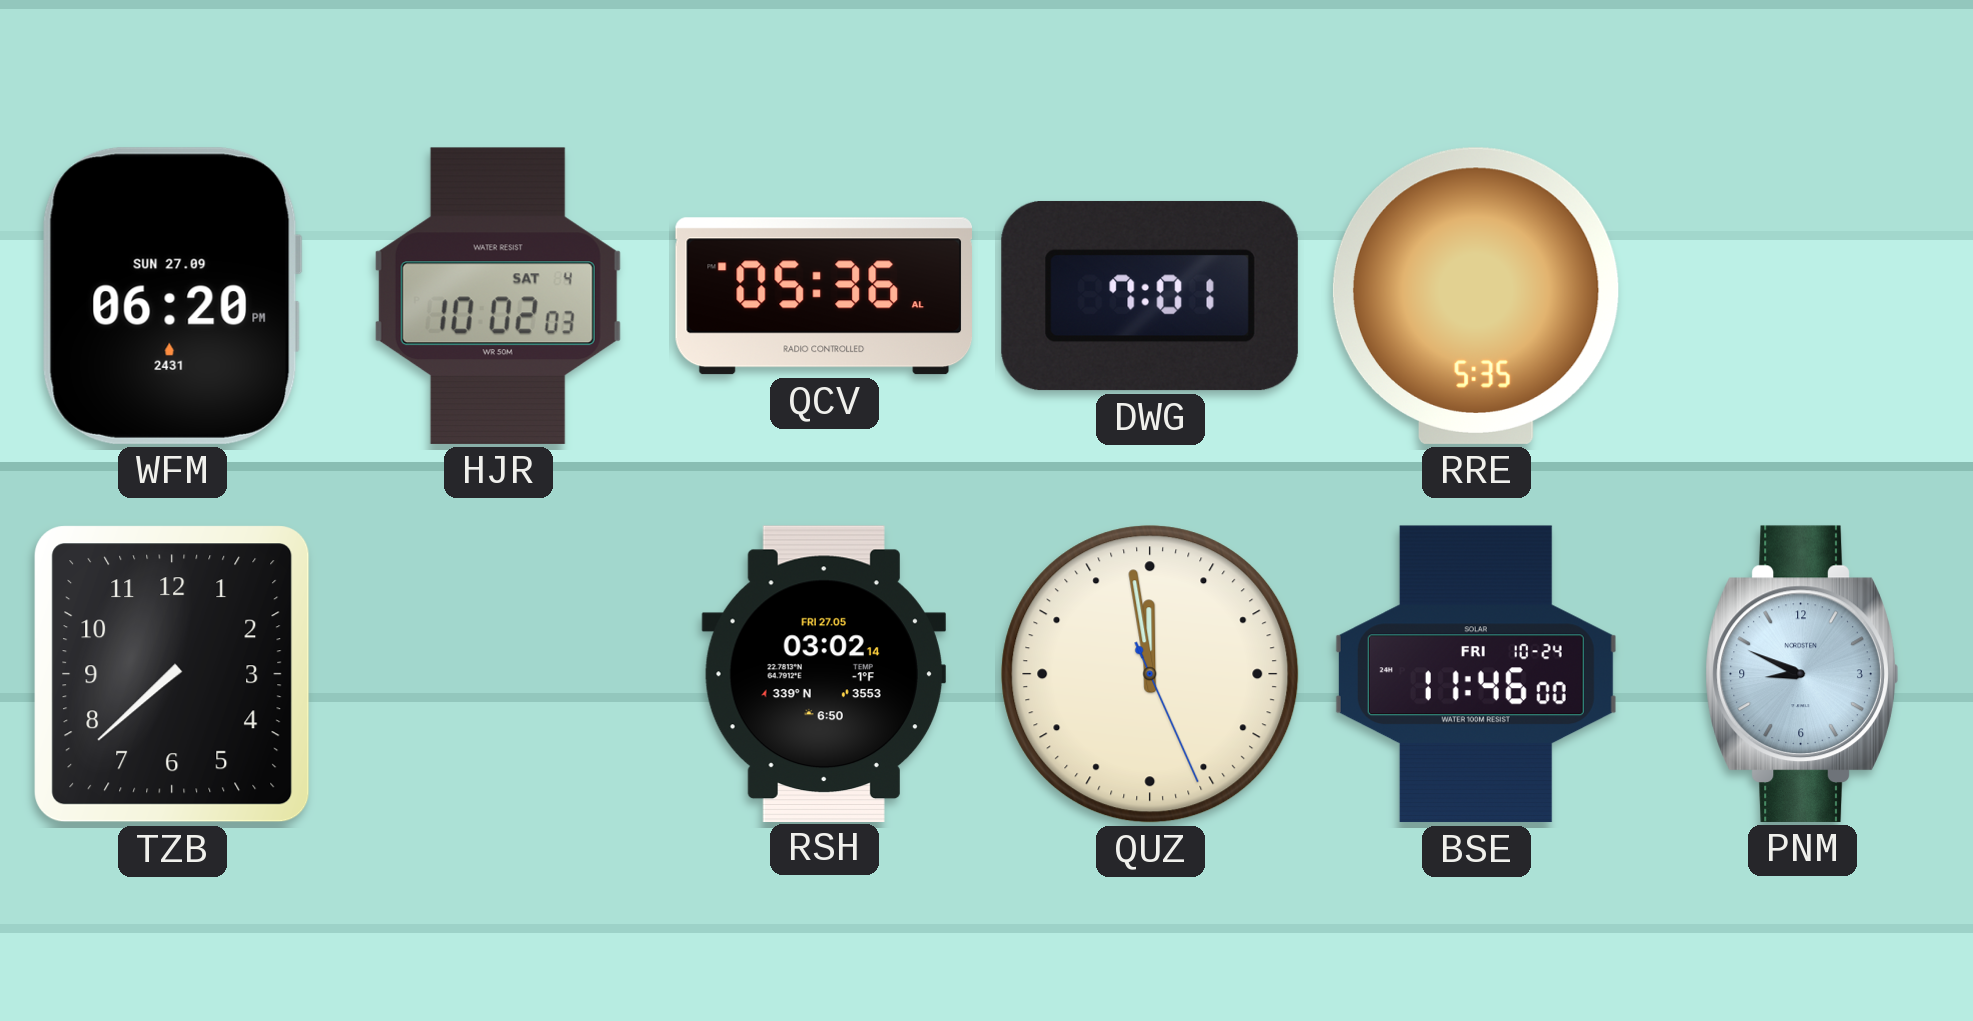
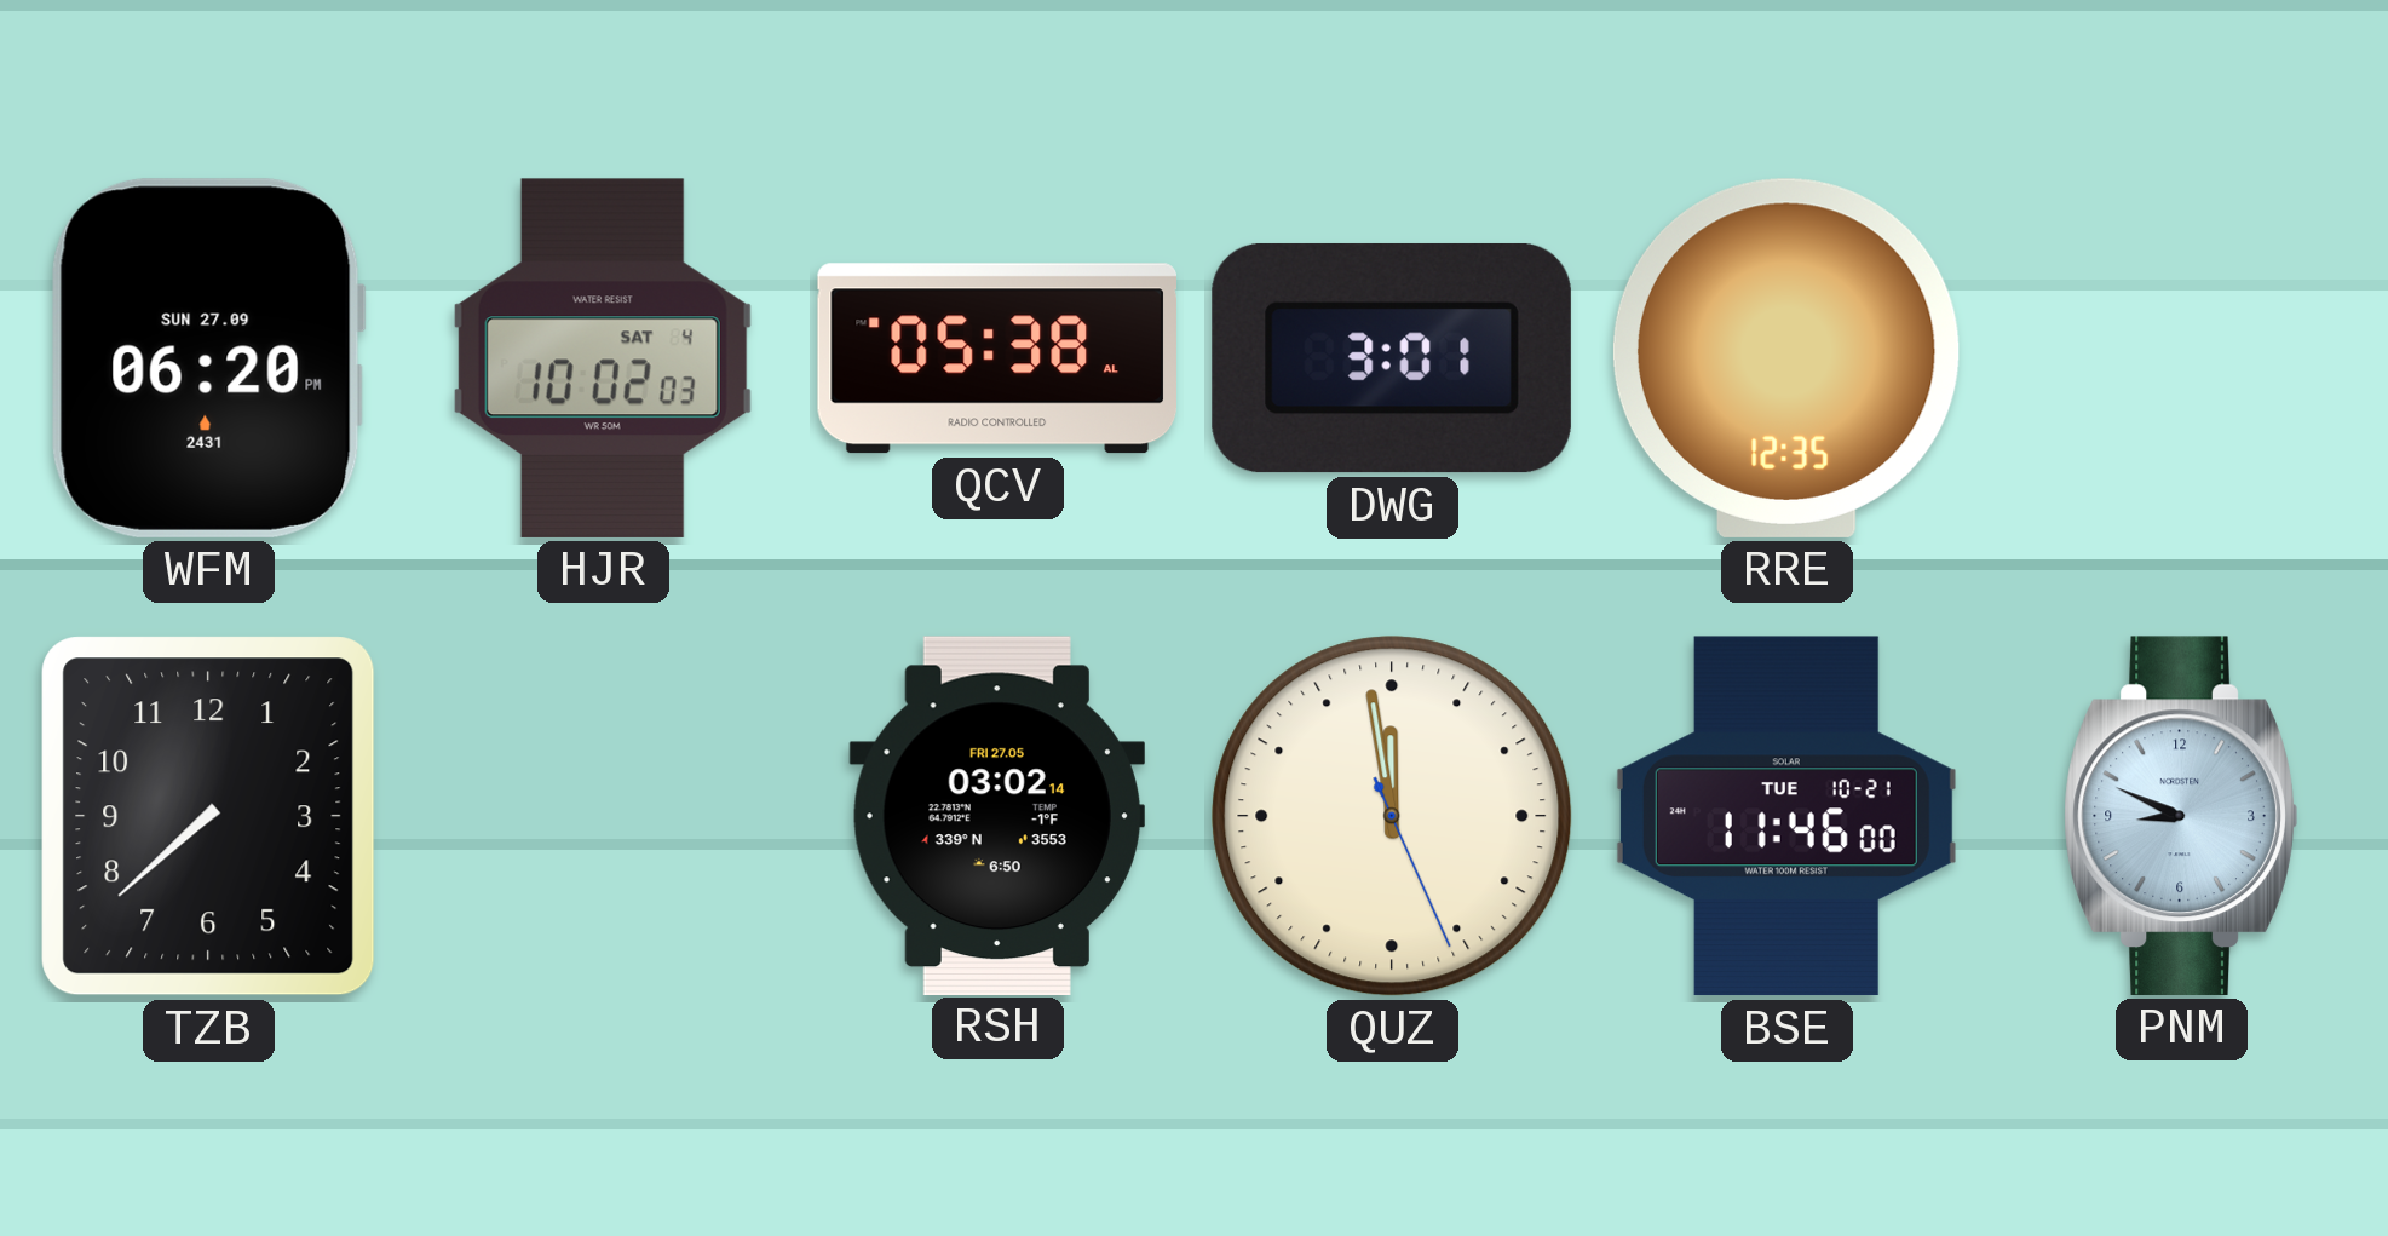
QCV: 05:36 -> 05:38 (996, 358)
DWG: 7:01 -> 3:01 (1392, 358)
RRE: 5:35 -> 12:35 (1786, 358)
BSE date: FRI 10-24 -> TUE 10-21 (1786, 816)
